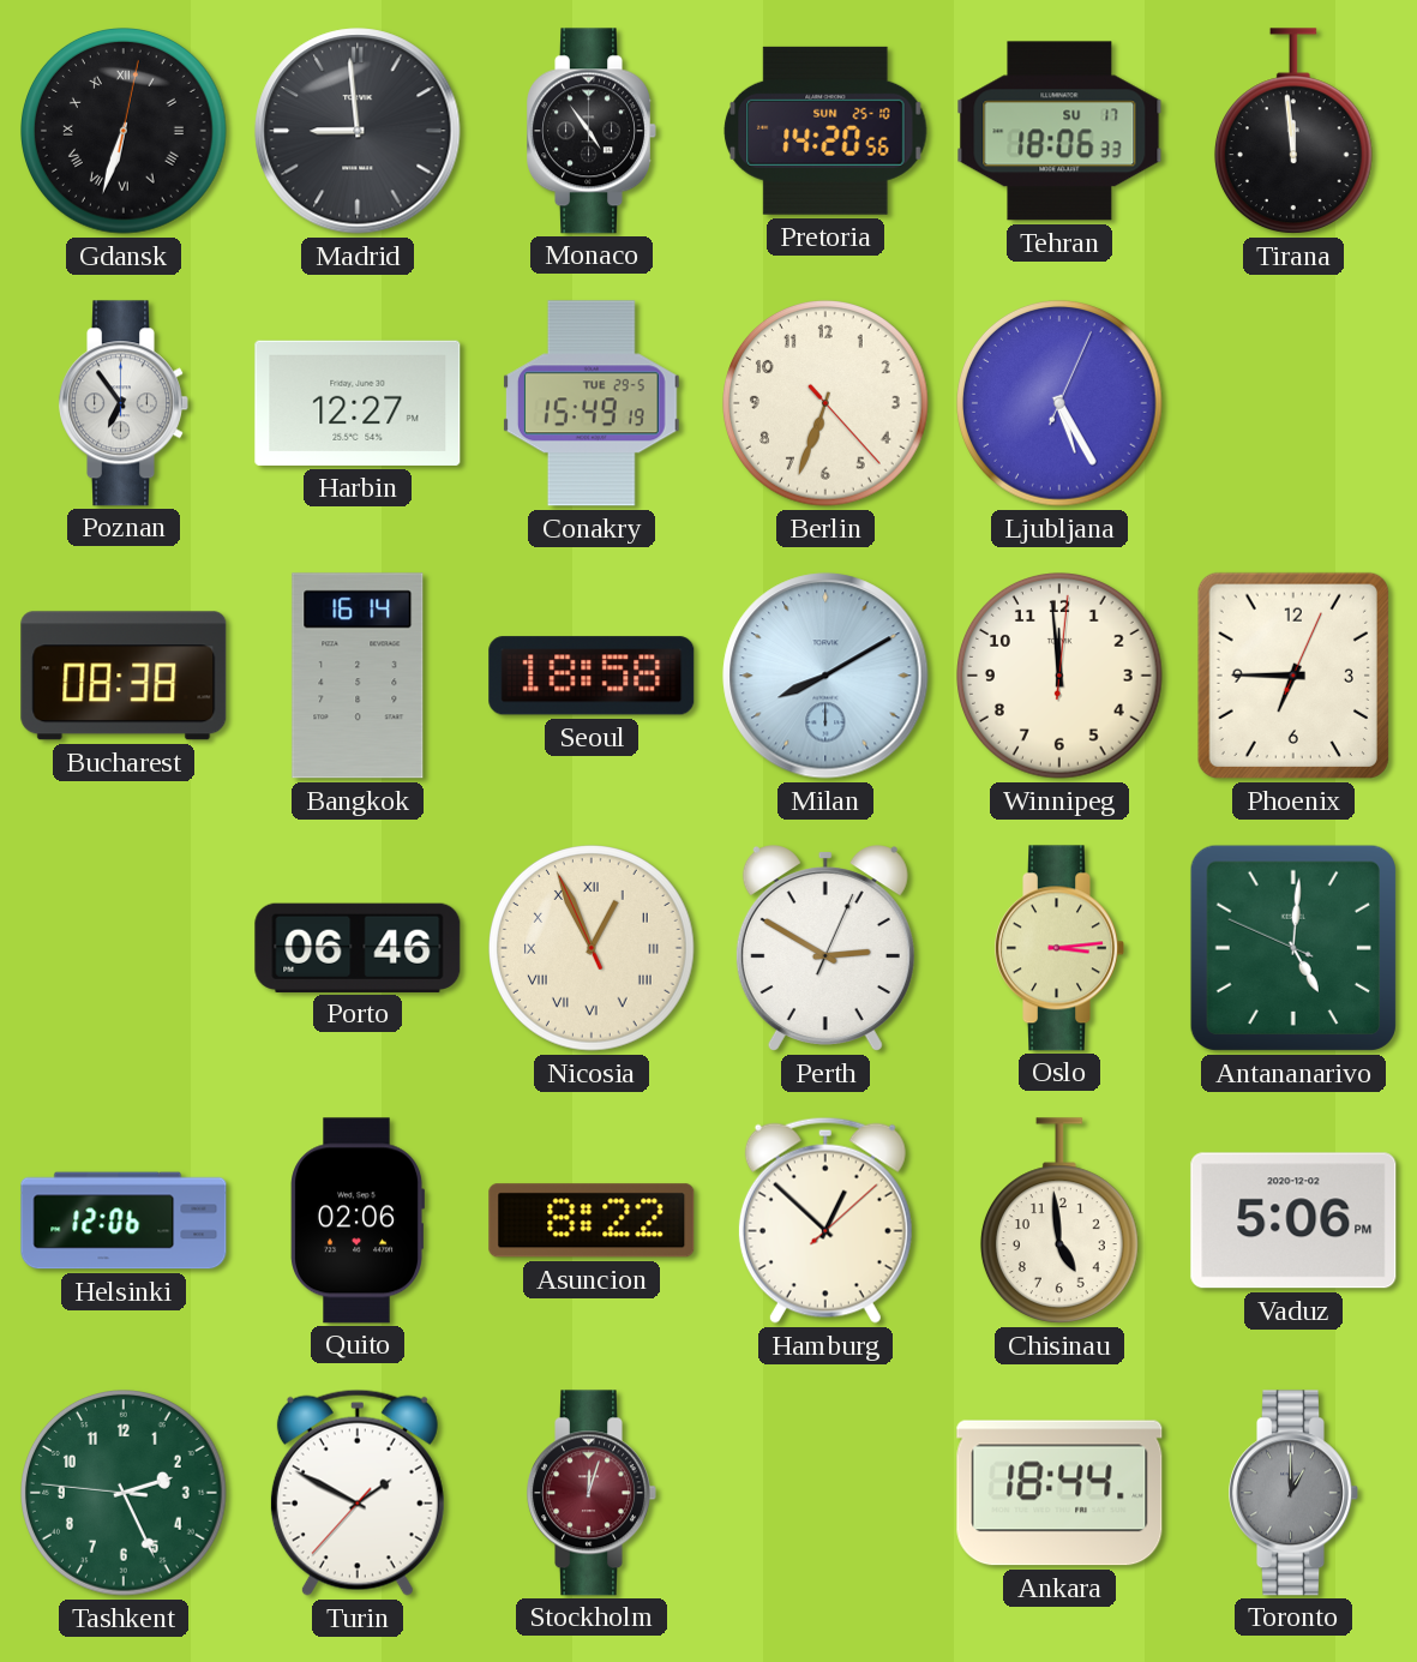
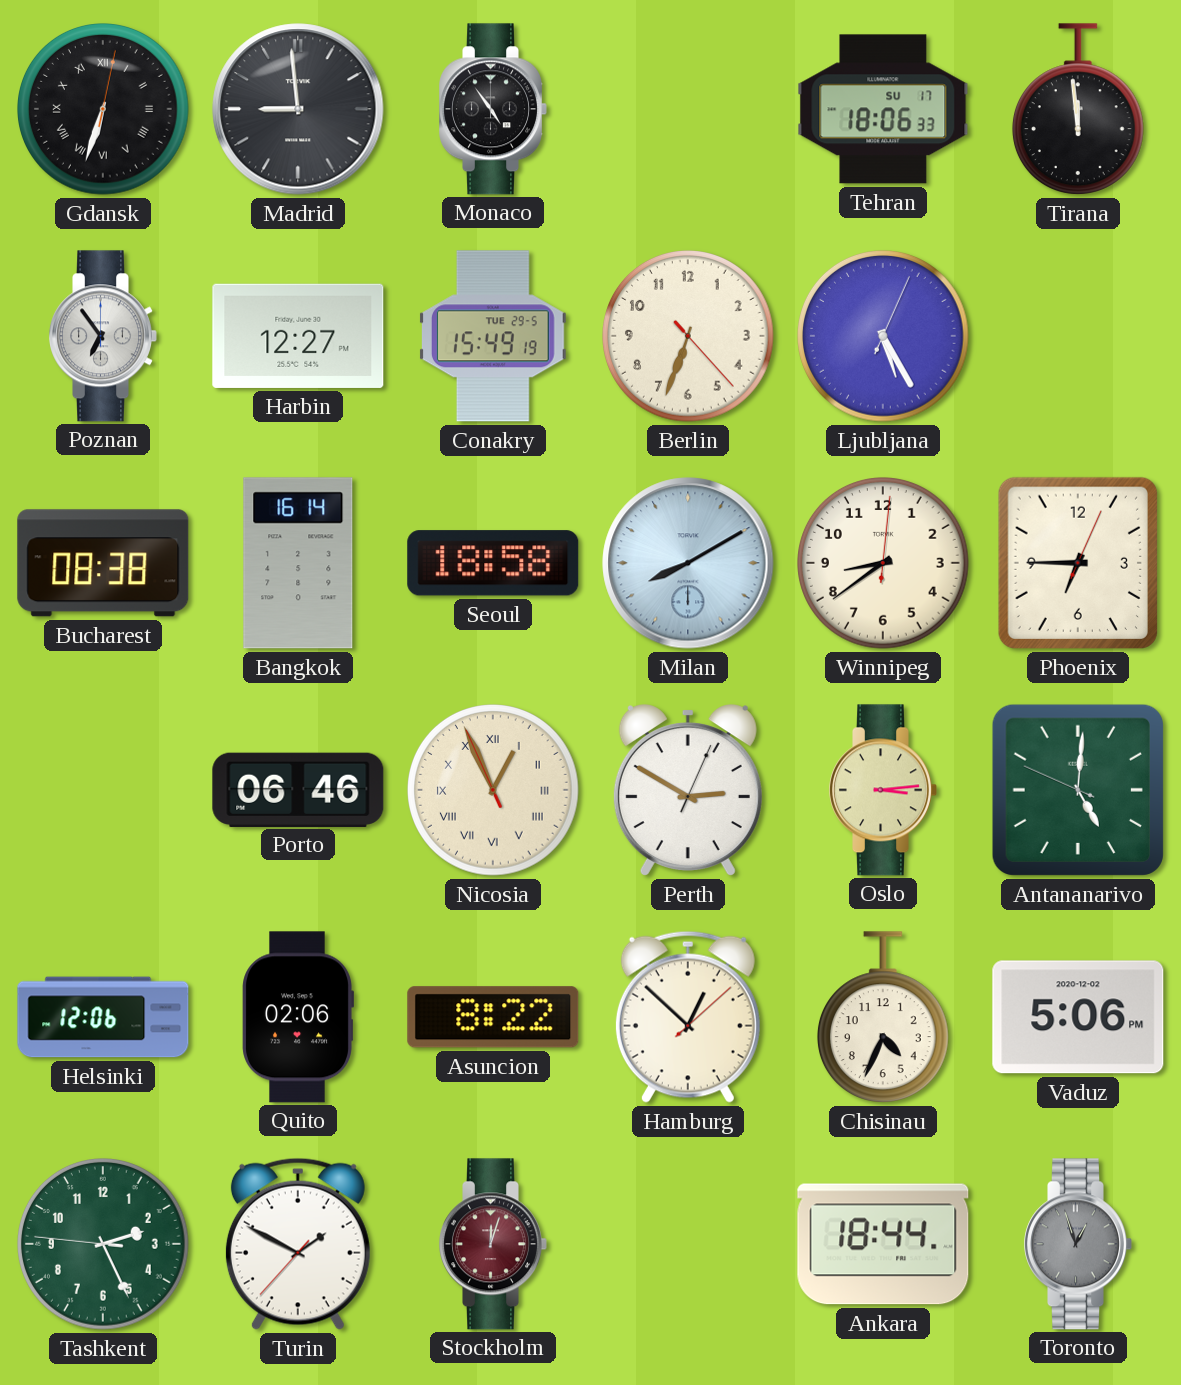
Pretoria: 14:20 -> none (825, 131)
Winnipeg: 11:59 -> 8:39 (884, 564)
Chisinau: 4:59 -> 4:34 (883, 1017)
Toronto: 1:00 -> 12:57 (1078, 1244)
